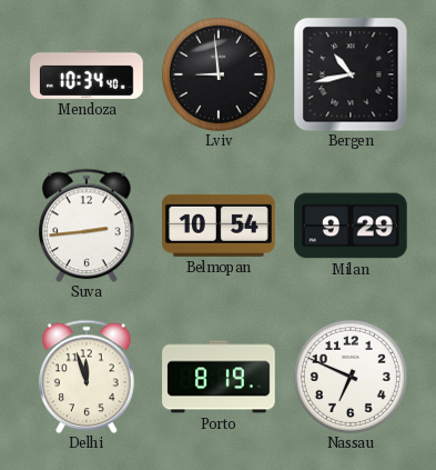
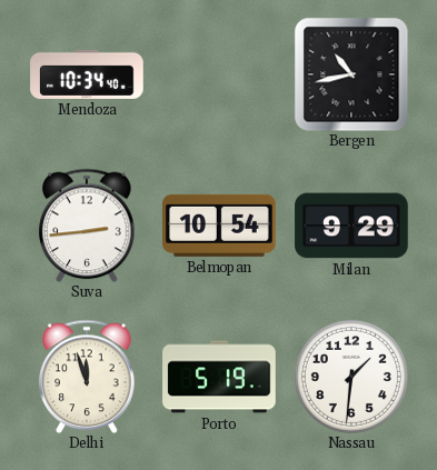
Lviv: 8:59 -> none (219, 74)
Porto: 8:19 -> 5:19 (219, 377)
Nassau: 6:49 -> 1:31 (351, 377)
